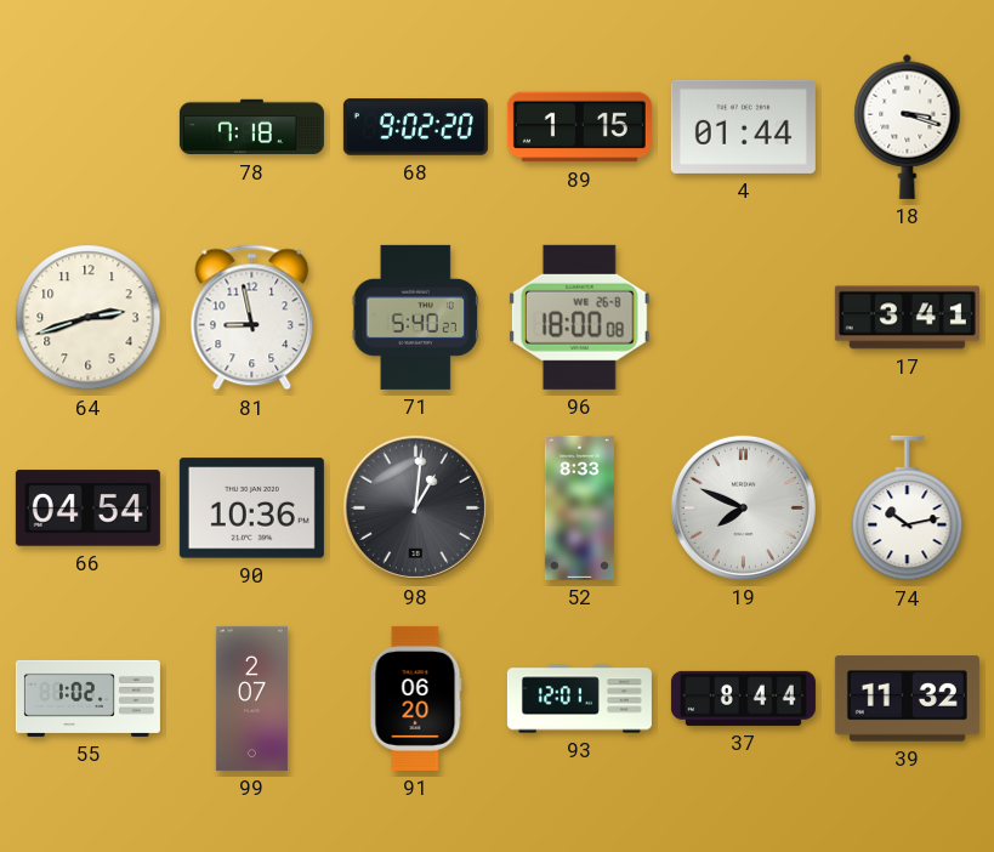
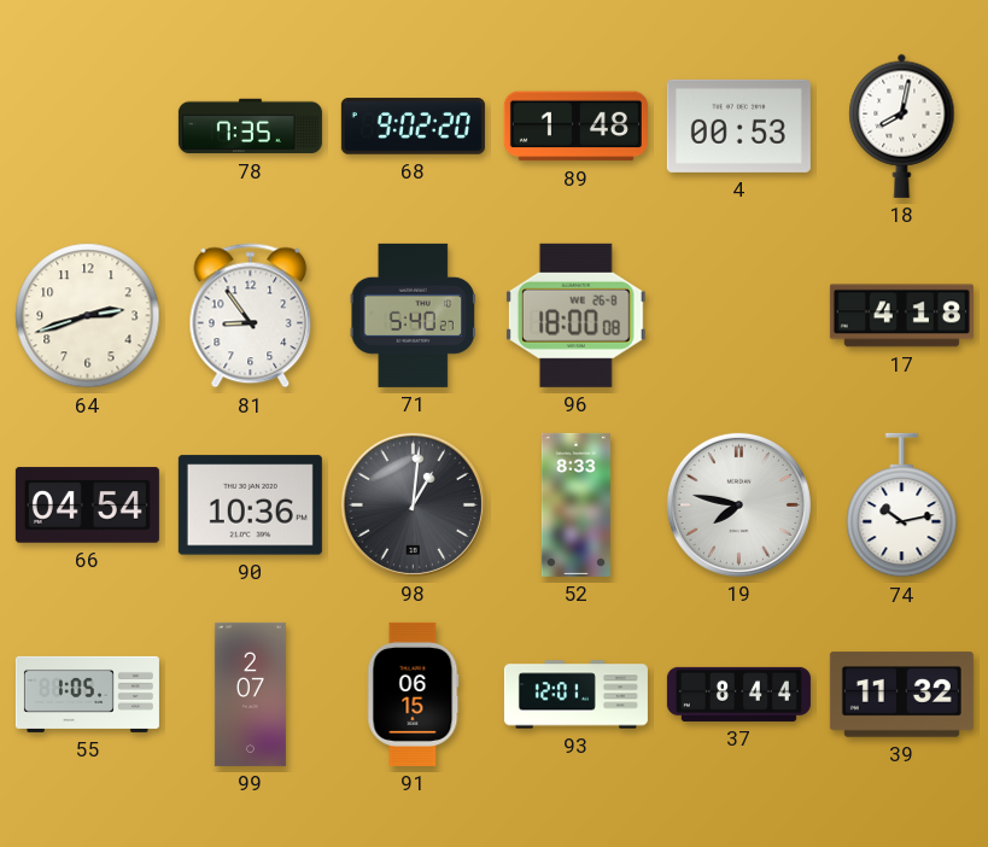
78: 7:18 -> 7:35 (250, 127)
89: 1:15 -> 1:48 (575, 127)
4: 01:44 -> 00:53 (738, 125)
18: 3:18 -> 8:02 (902, 125)
81: 8:58 -> 8:54 (251, 316)
17: 3:41 -> 4:18 (901, 316)
19: 7:49 -> 7:47 (738, 504)
55: 1:02 -> 1:05 (87, 694)
91: 06:20 -> 06:15 (414, 694)
